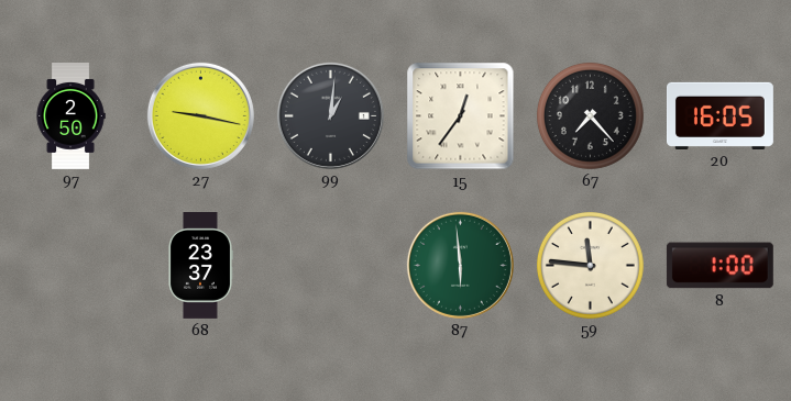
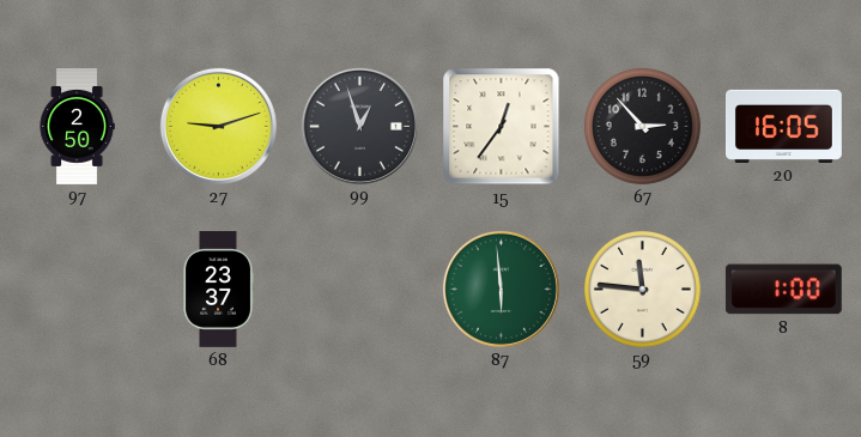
27: 9:17 -> 9:12 (218, 126)
99: 1:01 -> 12:57 (359, 126)
67: 7:23 -> 2:53 (642, 126)
